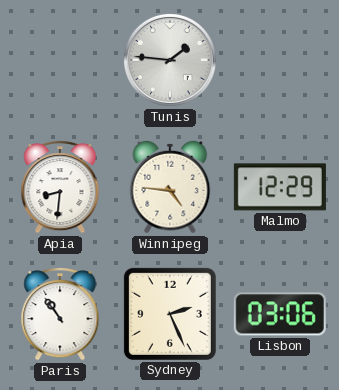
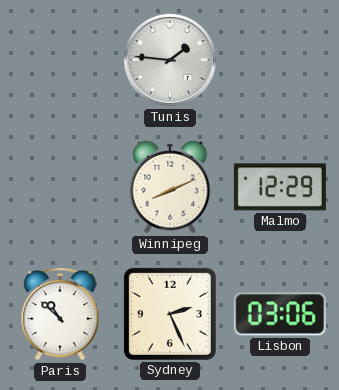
Apia: 8:31 -> none (60, 188)
Winnipeg: 4:46 -> 8:11 (170, 187)
Paris: 10:54 -> 10:52 (60, 315)
